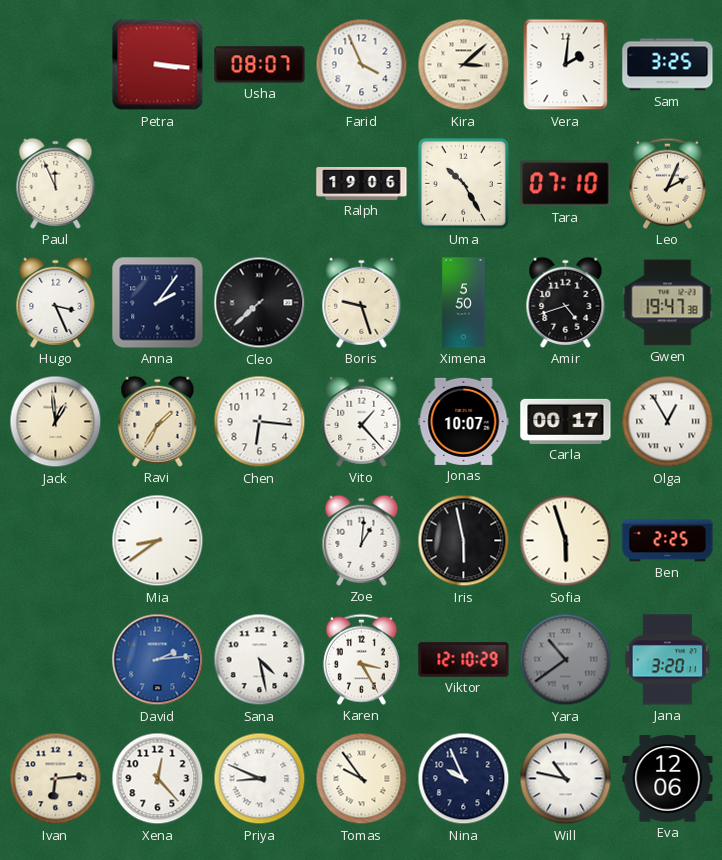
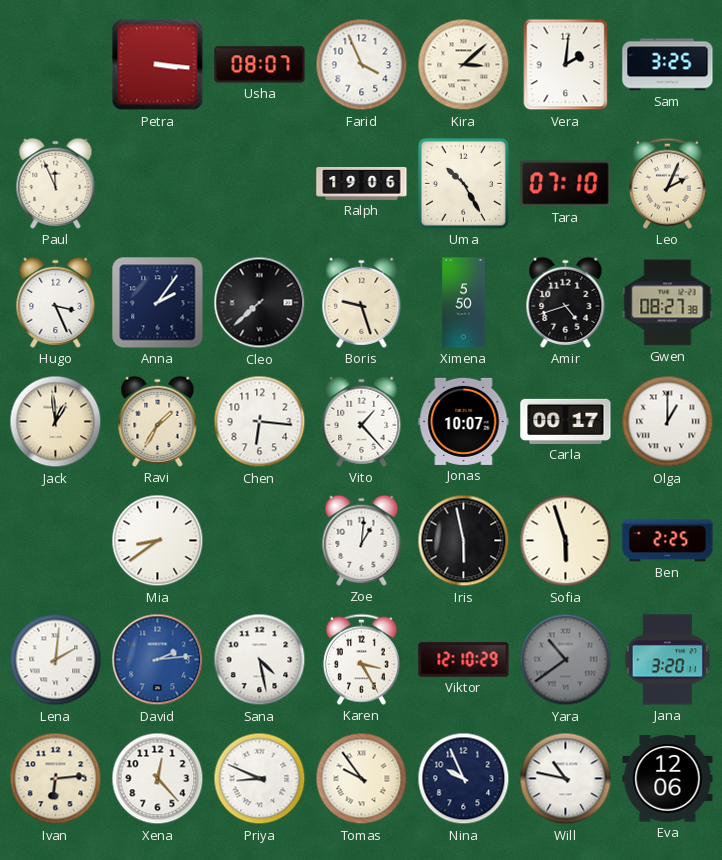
Gwen: 19:47 -> 08:27 (668, 303)
Olga: 12:55 -> 1:00 (668, 422)
Lena: none -> 2:01 (56, 660)
